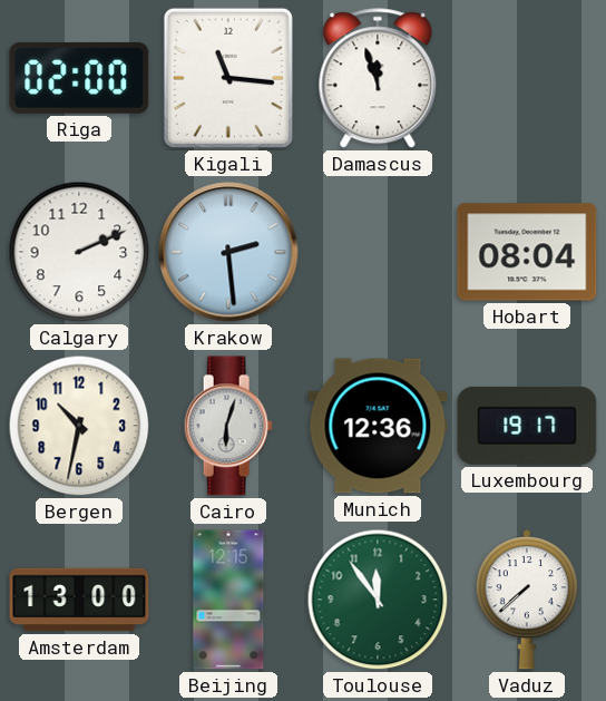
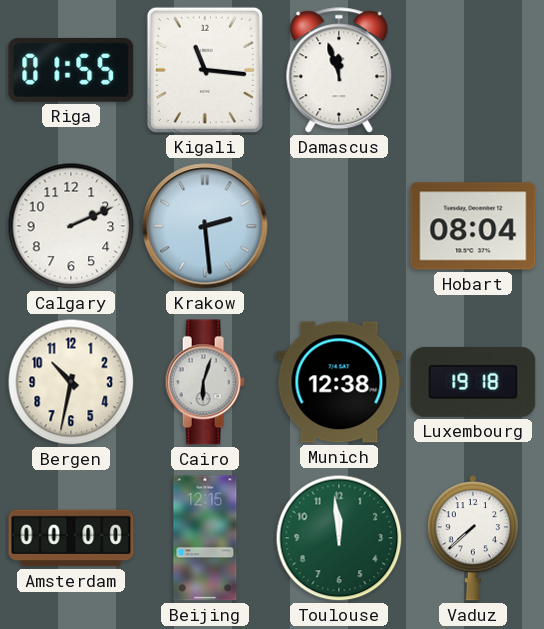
Riga: 02:00 -> 01:55 (71, 70)
Munich: 12:36 -> 12:38 (339, 382)
Luxembourg: 19:17 -> 19:18 (473, 382)
Amsterdam: 13:00 -> 00:00 (71, 538)
Toulouse: 11:54 -> 11:59 (339, 538)
